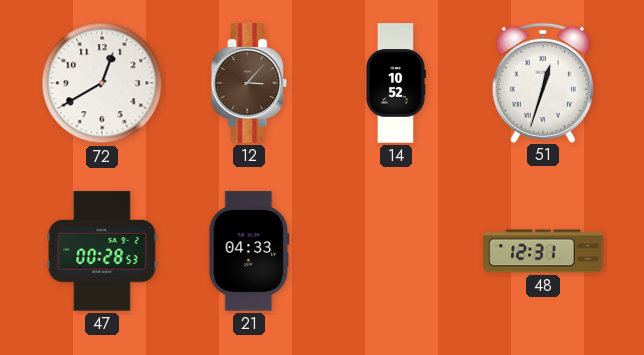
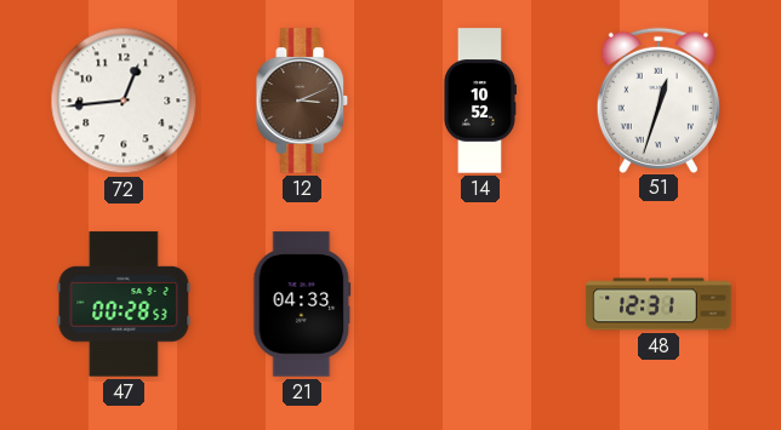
72: 12:40 -> 12:44 (124, 101)
12: 3:07 -> 3:11 (302, 101)
